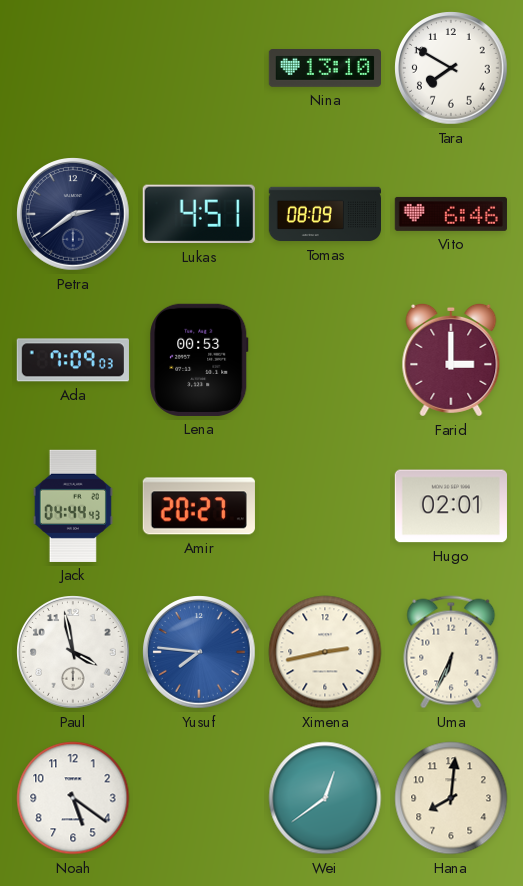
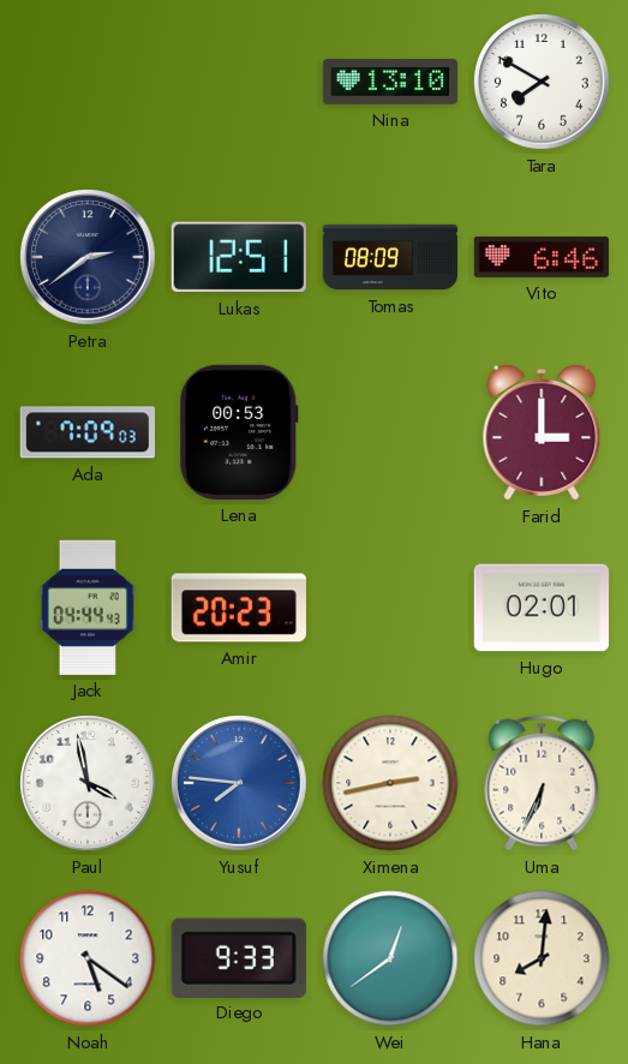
Lukas: 4:51 -> 12:51 (239, 257)
Amir: 20:27 -> 20:23 (239, 608)
Diego: none -> 9:33 (239, 957)
